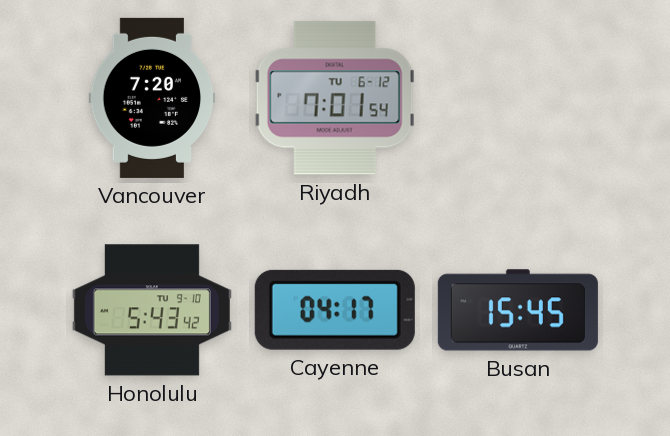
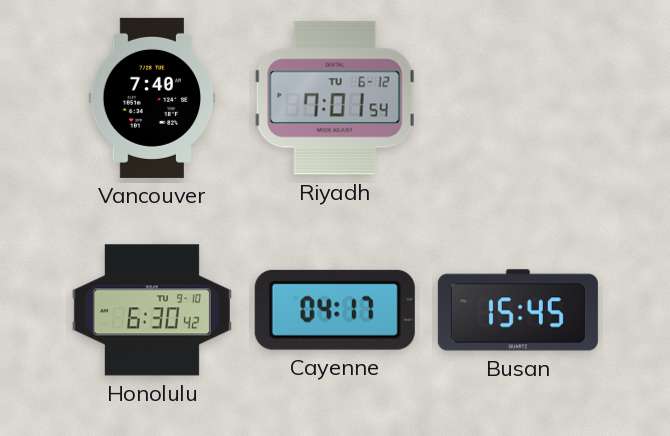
Vancouver: 7:20 -> 7:40 (152, 98)
Honolulu: 5:43 -> 6:30 (152, 310)
